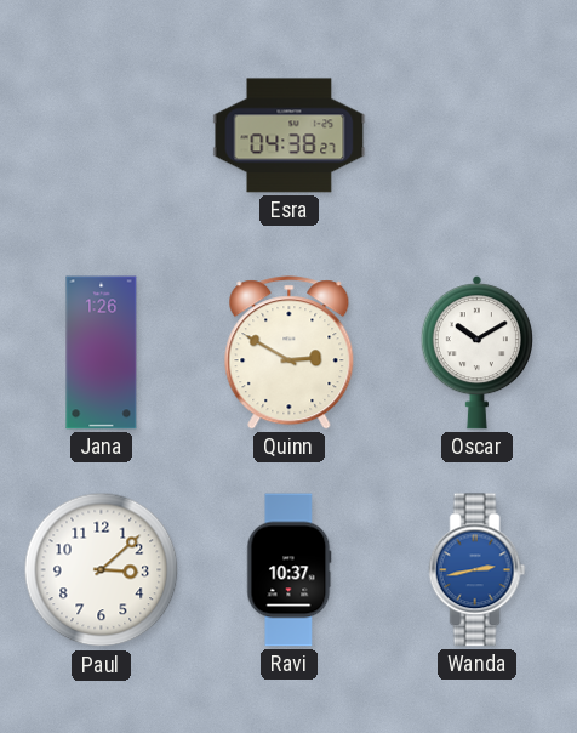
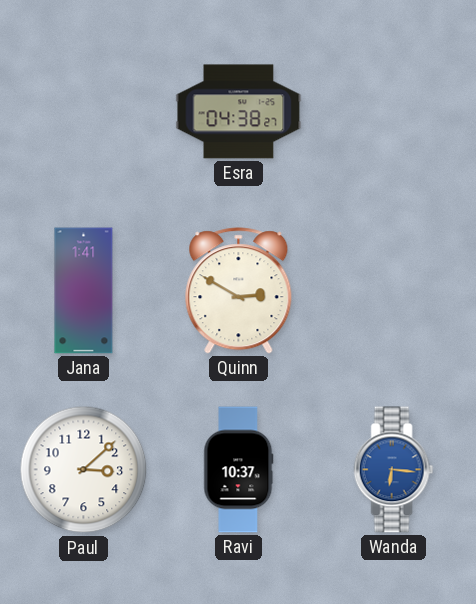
Jana: 1:26 -> 1:41 (84, 291)
Oscar: 10:10 -> none (476, 353)
Wanda: 2:43 -> 6:16 (394, 470)
